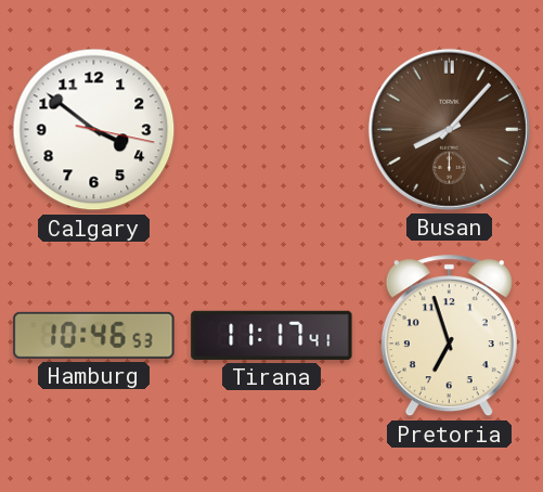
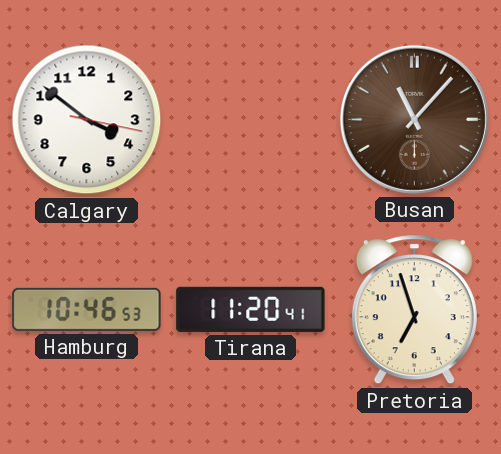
Busan: 8:07 -> 11:07 (414, 119)
Tirana: 11:17 -> 11:20 (251, 309)
